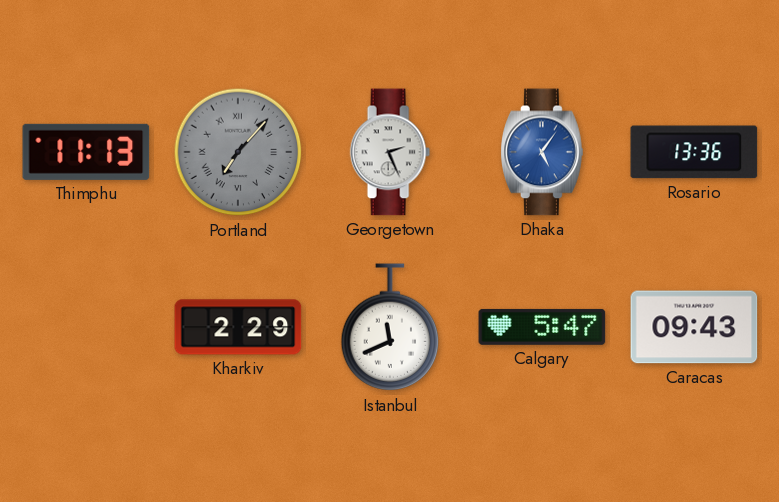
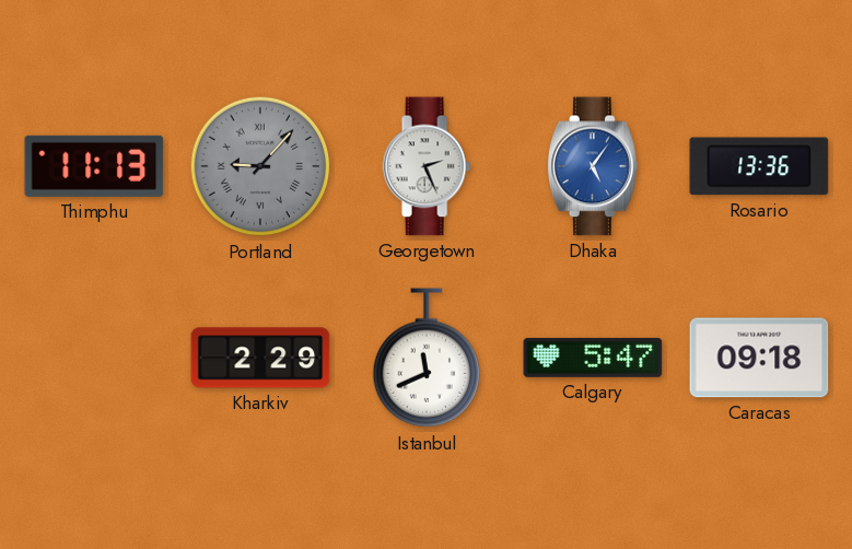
Portland: 7:07 -> 9:07 (260, 166)
Caracas: 09:43 -> 09:18 (759, 358)
